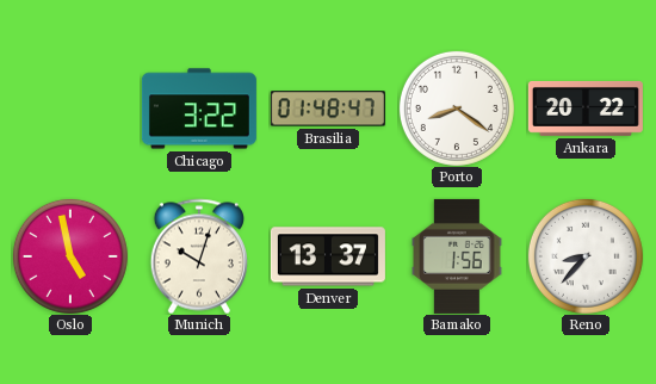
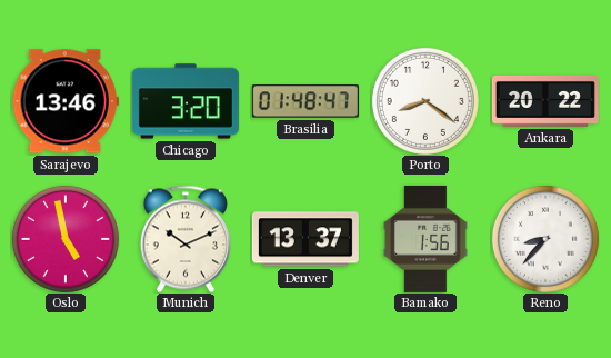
Sarajevo: none -> 13:46 (66, 101)
Chicago: 3:22 -> 3:20 (186, 101)
Munich: 10:03 -> 10:11 (186, 239)
